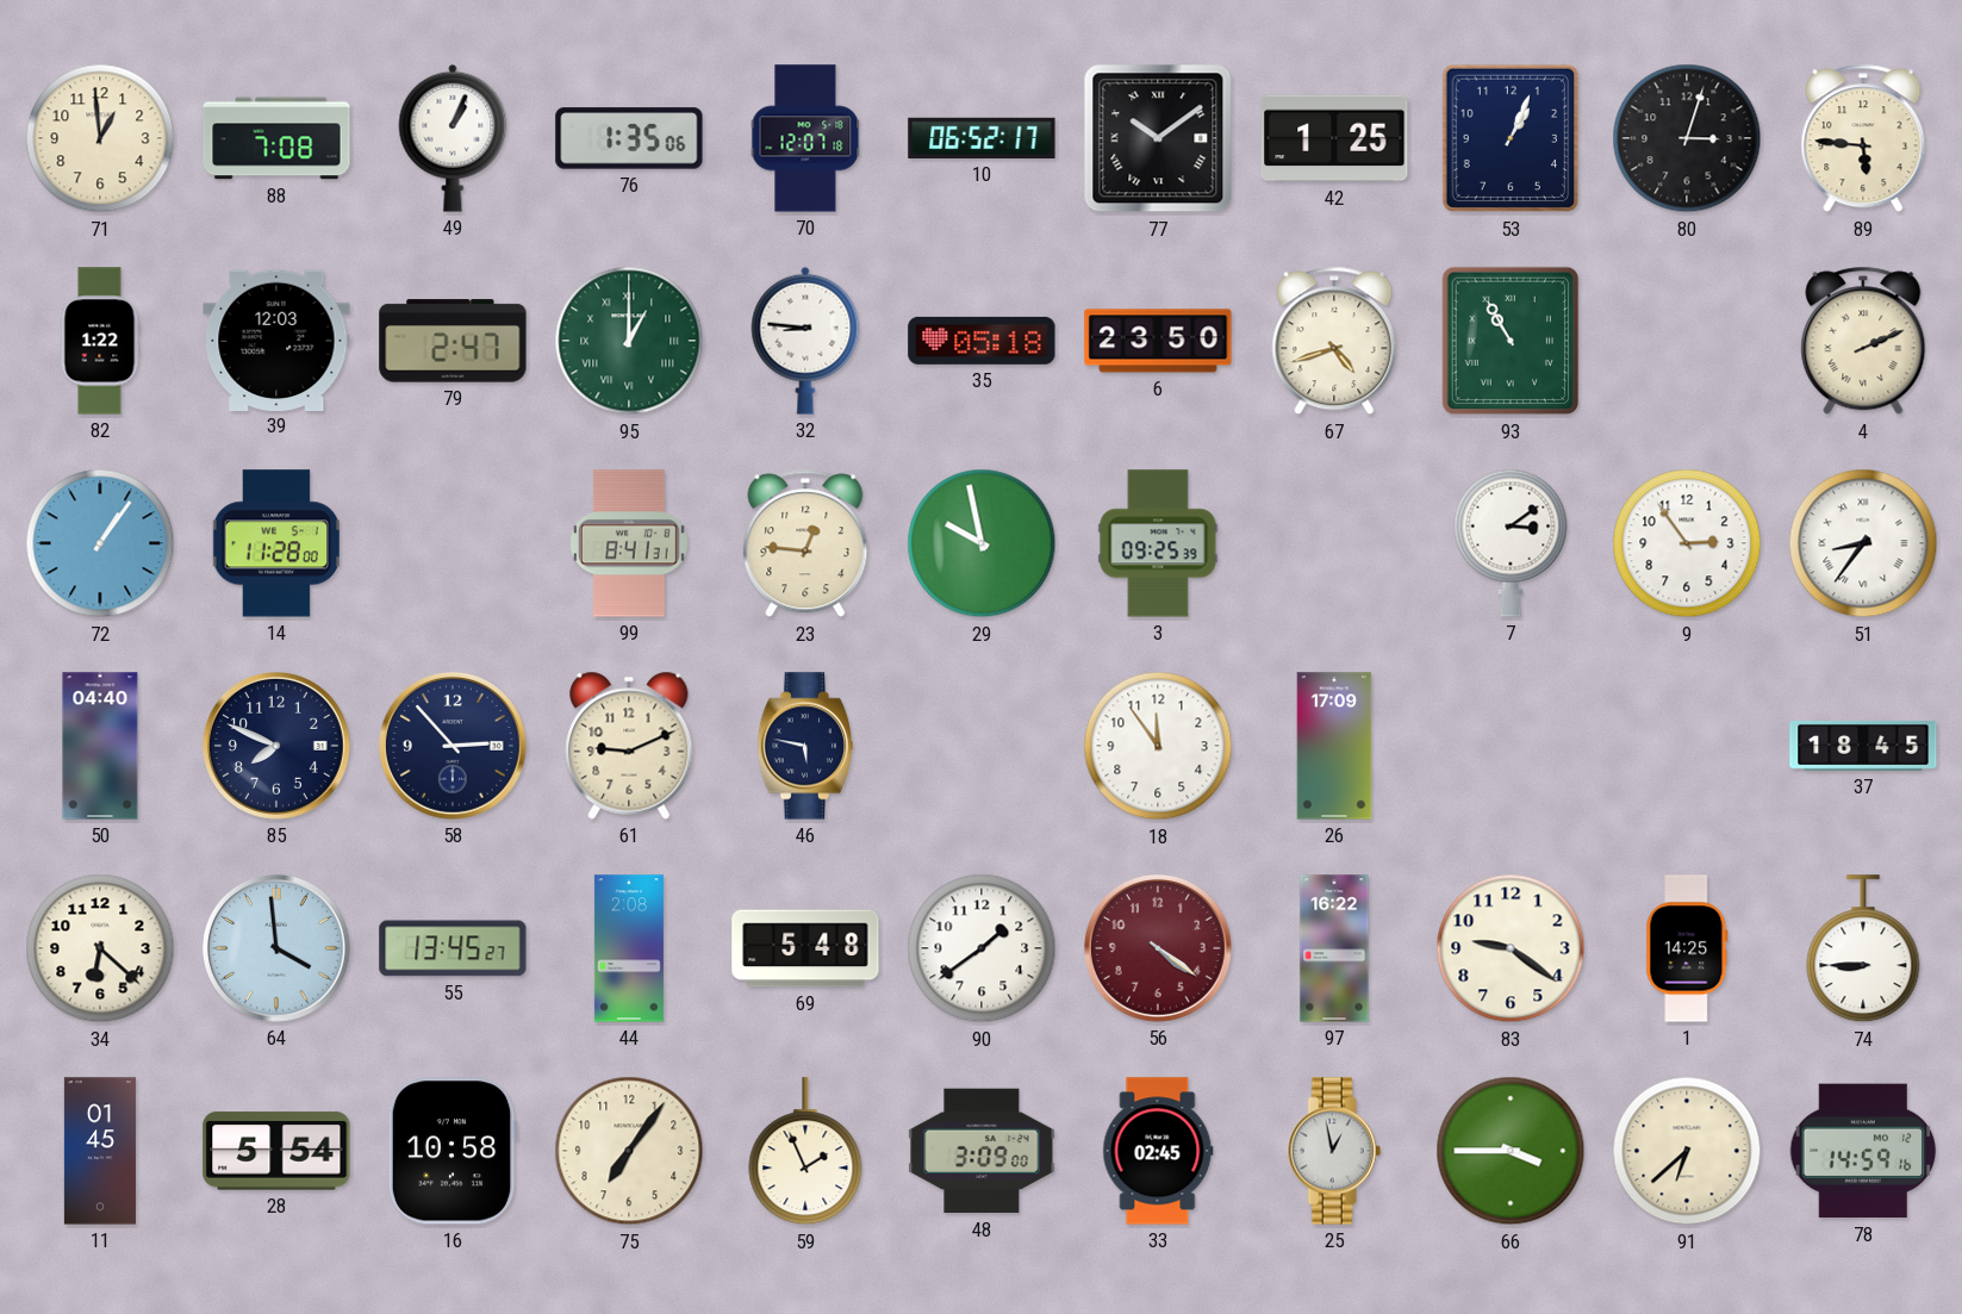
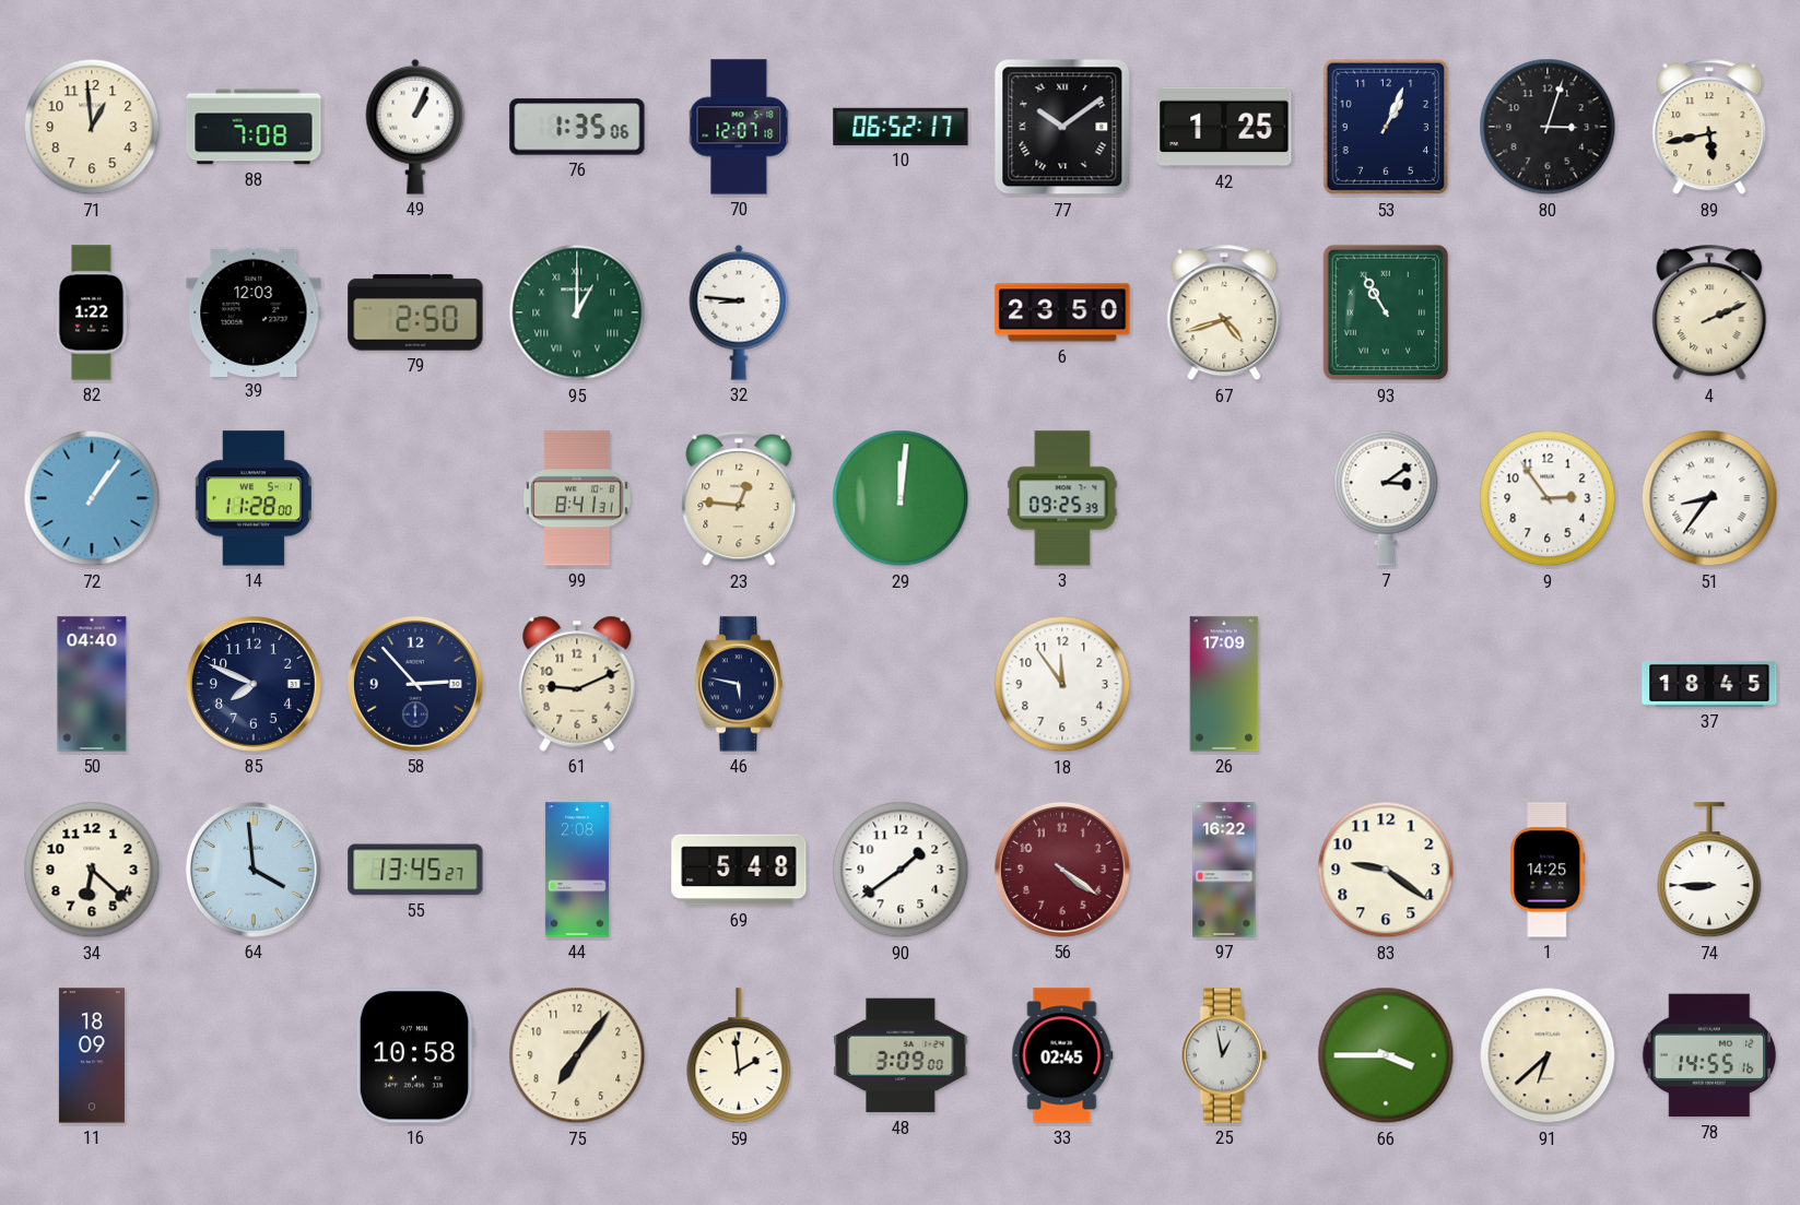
89: 5:46 -> 5:43 (1709, 127)
79: 2:47 -> 2:50 (415, 312)
35: 05:18 -> none (982, 341)
29: 9:58 -> 12:01 (901, 498)
11: 01:45 -> 18:09 (92, 1055)
28: 5:54 -> none (276, 1151)
59: 1:56 -> 1:59 (739, 1056)
78: 14:59 -> 14:55 (1709, 1055)
